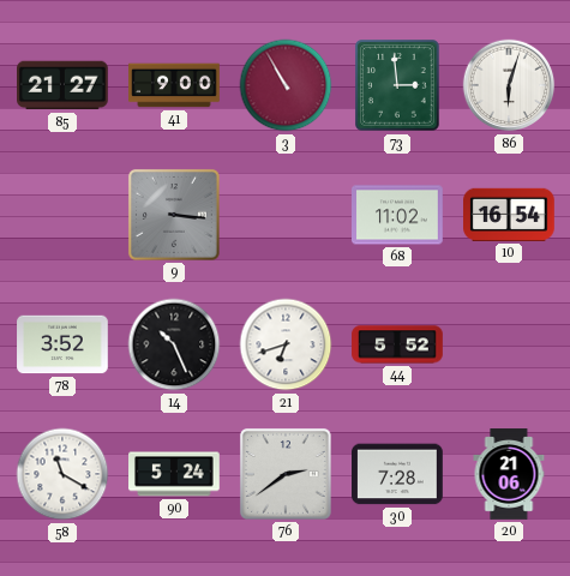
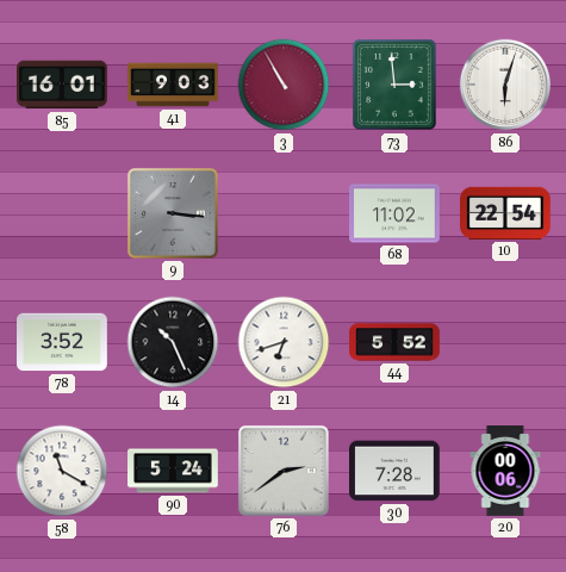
85: 21:27 -> 16:01 (63, 85)
41: 9:00 -> 9:03 (173, 85)
10: 16:54 -> 22:54 (506, 213)
20: 21:06 -> 00:06 (505, 471)
